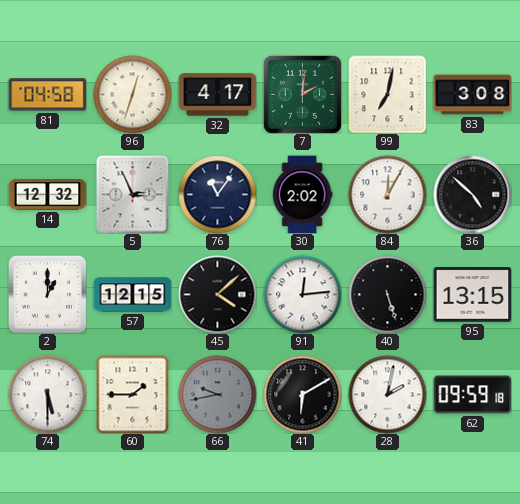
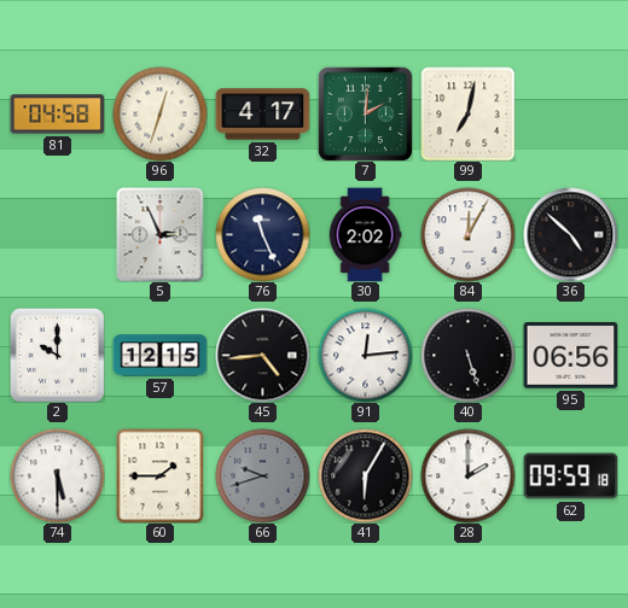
83: 3:08 -> none (472, 95)
14: 12:32 -> none (47, 195)
76: 11:06 -> 11:26 (262, 234)
2: 1:00 -> 10:00 (57, 355)
45: 4:08 -> 4:44 (262, 355)
95: 13:15 -> 06:56 (570, 356)
66: 9:43 -> 9:42 (262, 475)
41: 6:10 -> 6:05 (365, 475)
28: 2:02 -> 2:00 (467, 475)
